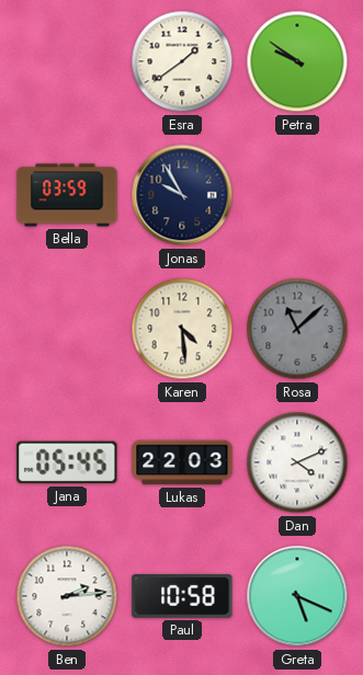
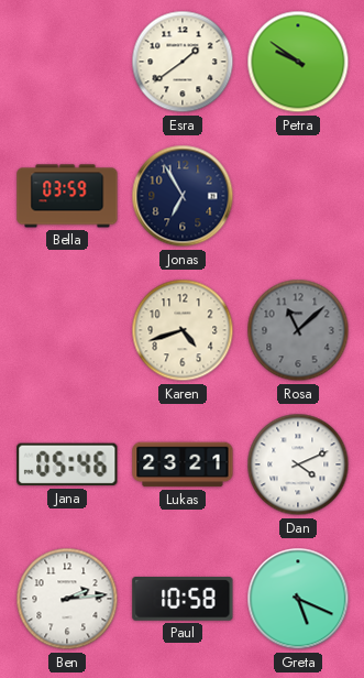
Jonas: 9:55 -> 6:55 (183, 196)
Karen: 4:29 -> 4:42 (183, 330)
Jana: 05:45 -> 05:46 (67, 464)
Lukas: 22:03 -> 23:21 (183, 464)
